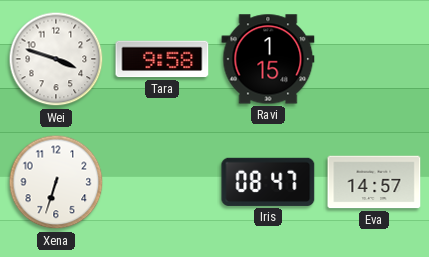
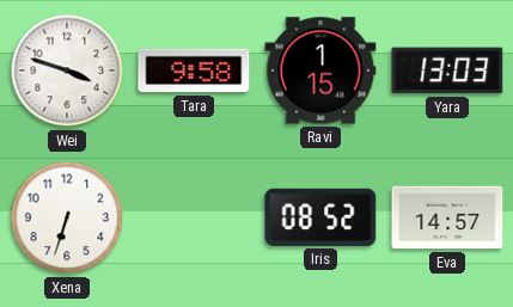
Yara: none -> 13:03 (447, 70)
Iris: 08:47 -> 08:52 (320, 217)
